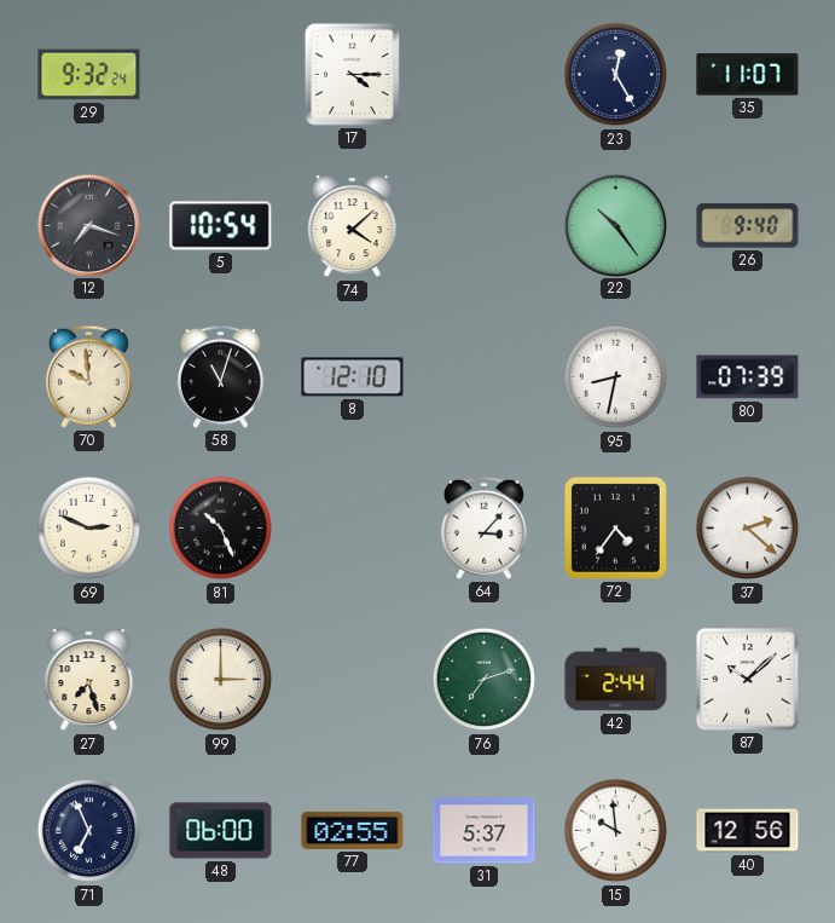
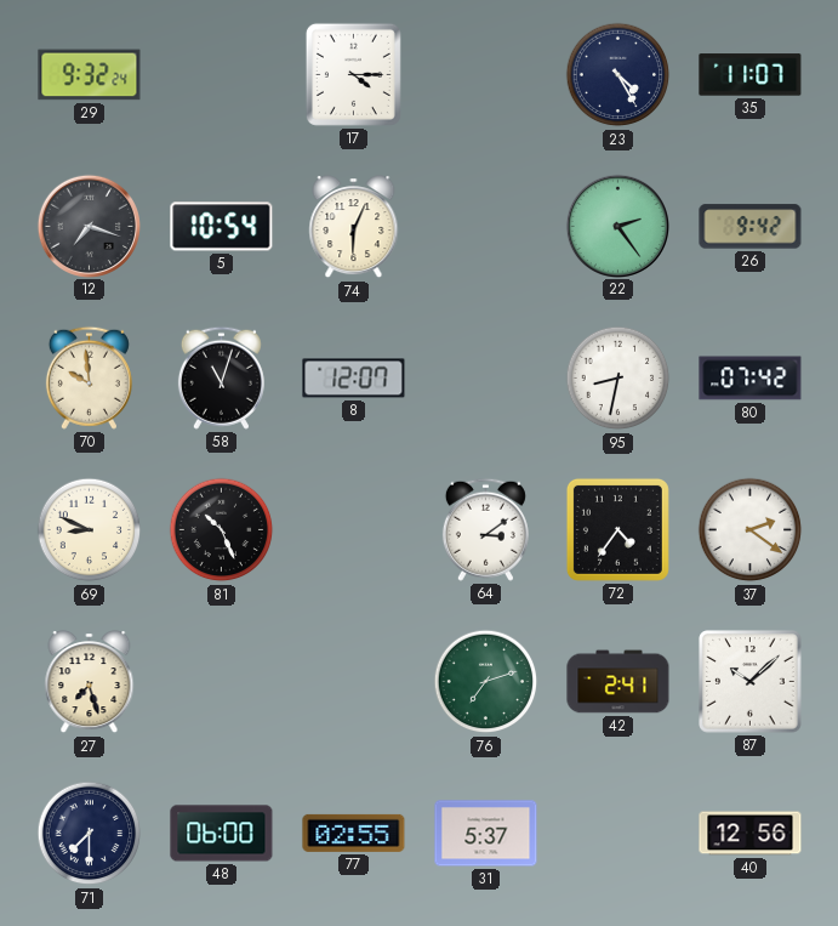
23: 12:25 -> 4:25 (618, 75)
74: 4:08 -> 6:04 (354, 227)
22: 10:24 -> 2:24 (617, 226)
26: 9:40 -> 9:42 (751, 227)
8: 12:10 -> 12:07 (354, 379)
80: 07:39 -> 07:42 (751, 379)
69: 2:49 -> 8:49 (90, 530)
64: 3:07 -> 3:09 (485, 529)
37: 2:22 -> 2:21 (751, 530)
99: 3:00 -> none (221, 680)
42: 2:44 -> 2:41 (618, 682)
71: 6:56 -> 7:30 (90, 834)
15: 9:59 -> none (616, 831)
